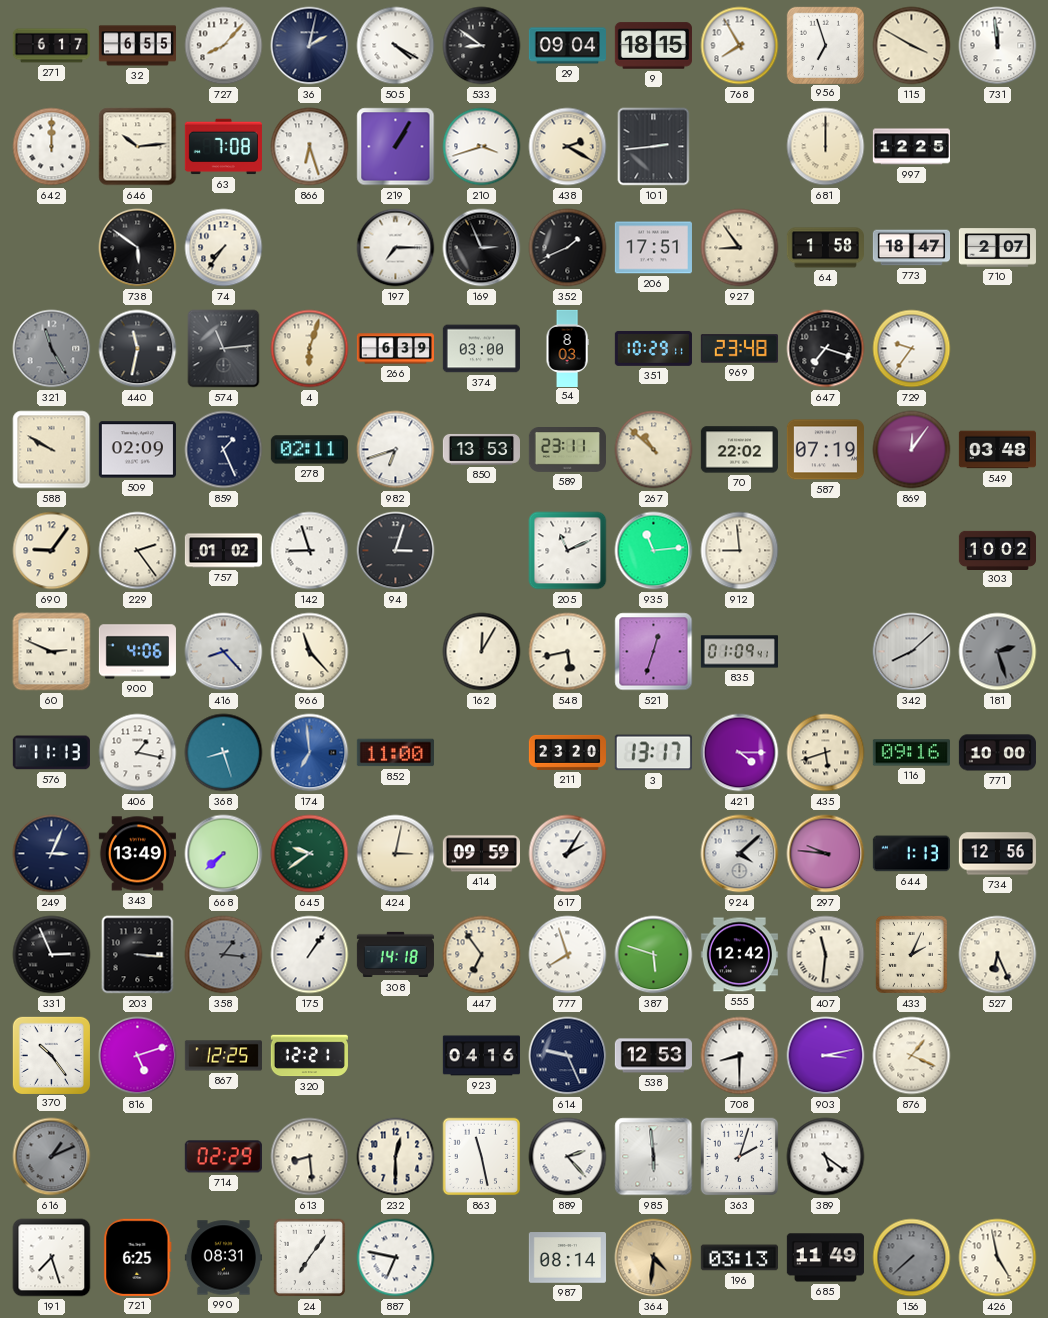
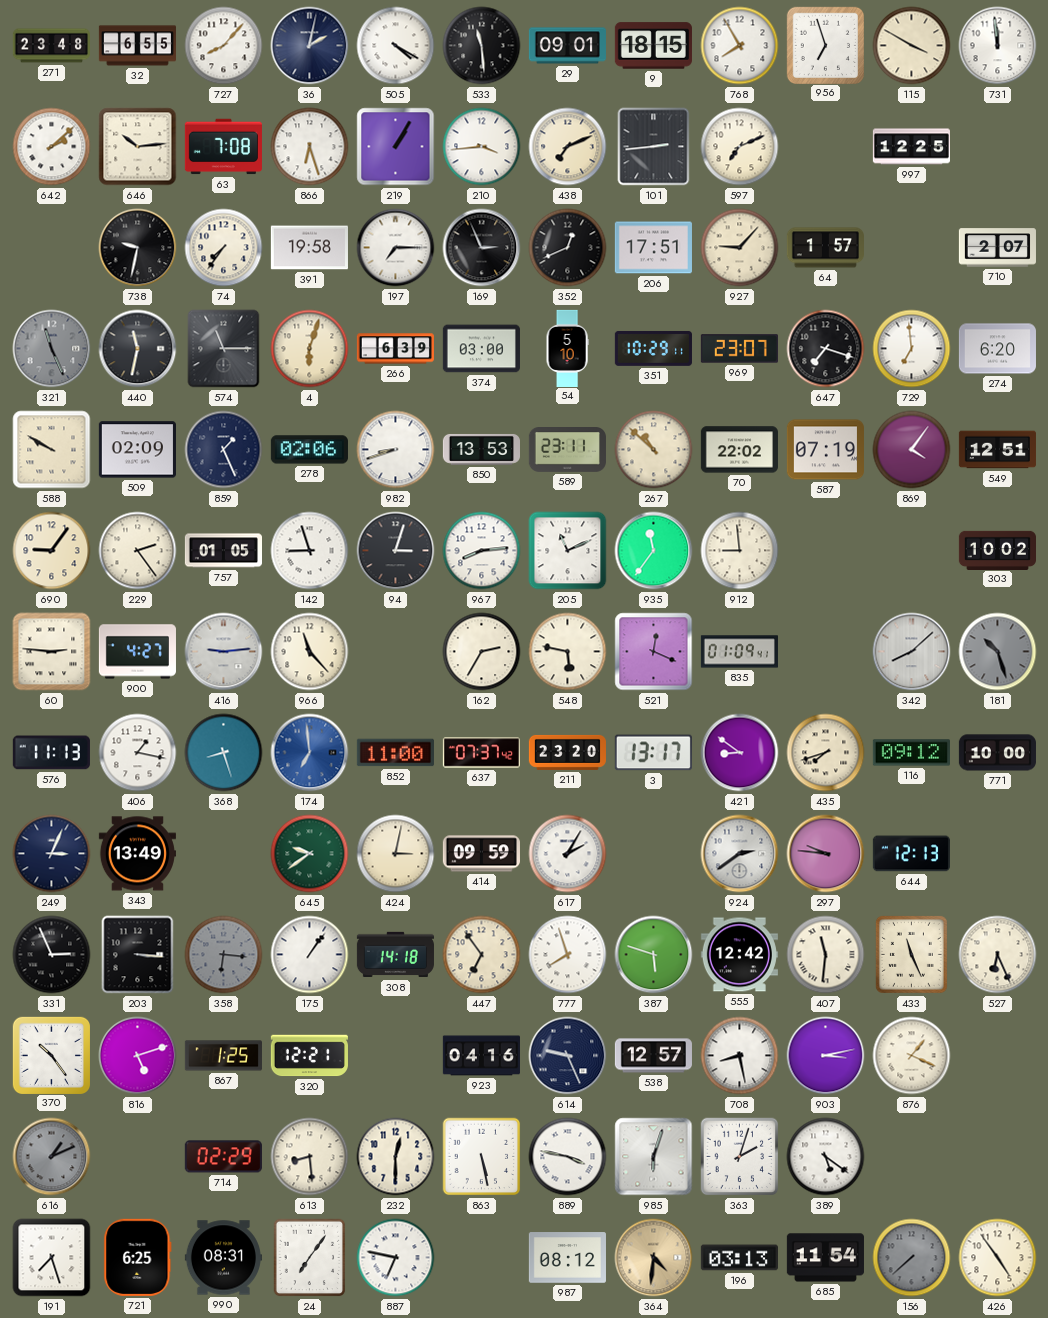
271: 6:17 -> 23:48 (51, 46)
533: 8:51 -> 11:29 (482, 46)
29: 09:04 -> 09:01 (567, 46)
642: 12:00 -> 2:08 (52, 147)
210: 3:42 -> 3:44 (482, 147)
438: 2:20 -> 7:11 (568, 147)
597: none -> 7:11 (740, 147)
681: 12:00 -> none (826, 147)
738: 5:51 -> 9:32 (138, 248)
391: none -> 19:58 (309, 248)
352: 1:41 -> 12:41 (568, 248)
927: 8:54 -> 9:07 (740, 248)
64: 1:58 -> 1:57 (825, 248)
773: 18:47 -> none (911, 248)
321: 11:25 -> 11:26 (52, 349)
574: 11:14 -> 11:15 (224, 349)
54: 8:03 -> 5:10 (567, 348)
969: 23:48 -> 23:07 (739, 349)
729: 9:36 -> 6:59 (912, 349)
274: none -> 6:20 (997, 349)
278: 02:11 -> 02:06 (309, 450)
982: 6:42 -> 8:42 (396, 450)
869: 12:06 -> 4:06 (912, 450)
549: 03:48 -> 12:51 (997, 450)
757: 01:02 -> 01:05 (223, 551)
967: none -> 8:14 (482, 551)
935: 11:14 -> 11:36 (654, 551)
60: 2:49 -> 2:46 (52, 652)
900: 4:06 -> 4:27 (137, 652)
416: 8:23 -> 9:14 (224, 652)
162: 12:05 -> 2:35 (482, 652)
548: 5:43 -> 5:47 (568, 652)
521: 12:33 -> 12:19 (654, 652)
181: 2:27 -> 10:27 (998, 652)
637: none -> 07:37 (481, 753)
421: 4:15 -> 8:51 (740, 753)
435: 5:42 -> 7:42 (826, 753)
116: 09:16 -> 09:12 (911, 753)
668: 7:38 -> none (224, 854)
924: 4:08 -> 2:39 (740, 854)
644: 1:13 -> 12:13 (911, 854)
734: 12:56 -> none (997, 854)
358: 1:16 -> 6:16 (224, 955)
433: 2:04 -> 11:26 (911, 954)
867: 12:25 -> 1:25 (223, 1056)
538: 12:53 -> 12:57 (653, 1056)
708: 8:30 -> 8:28 (740, 1056)
863: 11:28 -> 5:28 (482, 1157)
889: 2:23 -> 3:47 (568, 1157)
985: 5:59 -> 6:03 (654, 1157)
987: 08:14 -> 08:12 (567, 1258)
685: 11:49 -> 11:54 (825, 1258)
426: 4:58 -> 4:54 (998, 1258)
